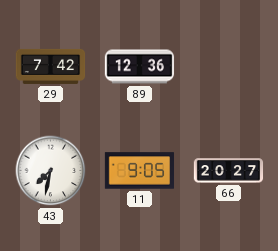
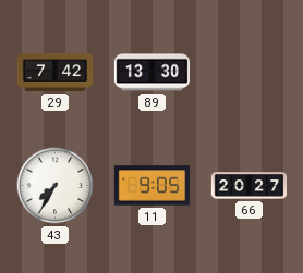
89: 12:36 -> 13:30 (153, 73)
43: 7:32 -> 7:35 (56, 186)
